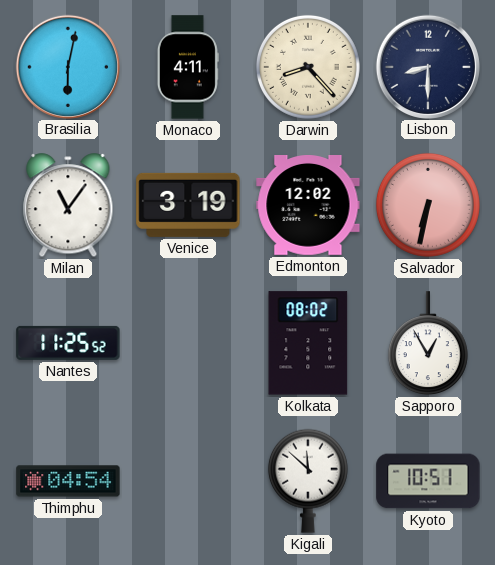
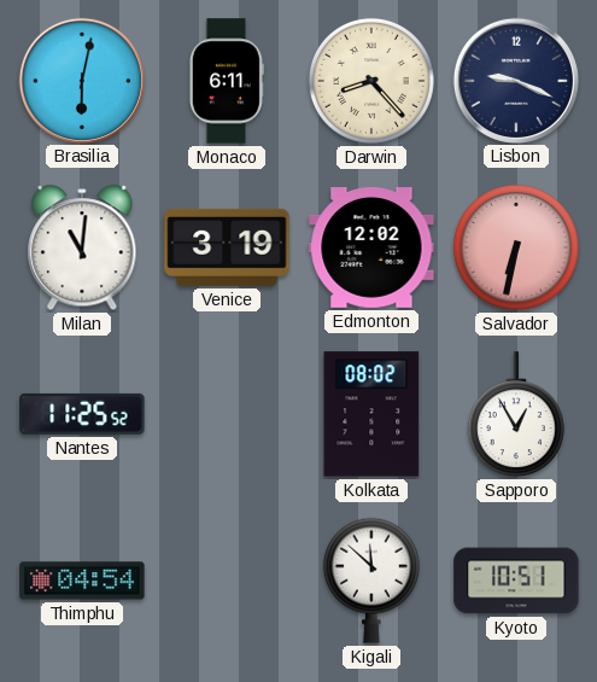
Monaco: 4:11 -> 6:11 (227, 81)
Lisbon: 8:30 -> 9:19 (515, 80)
Milan: 11:06 -> 11:01 (82, 249)
